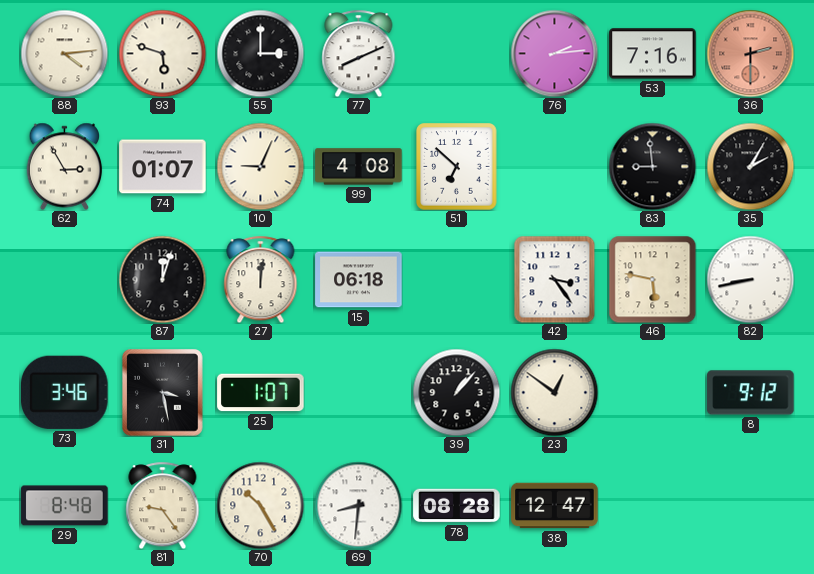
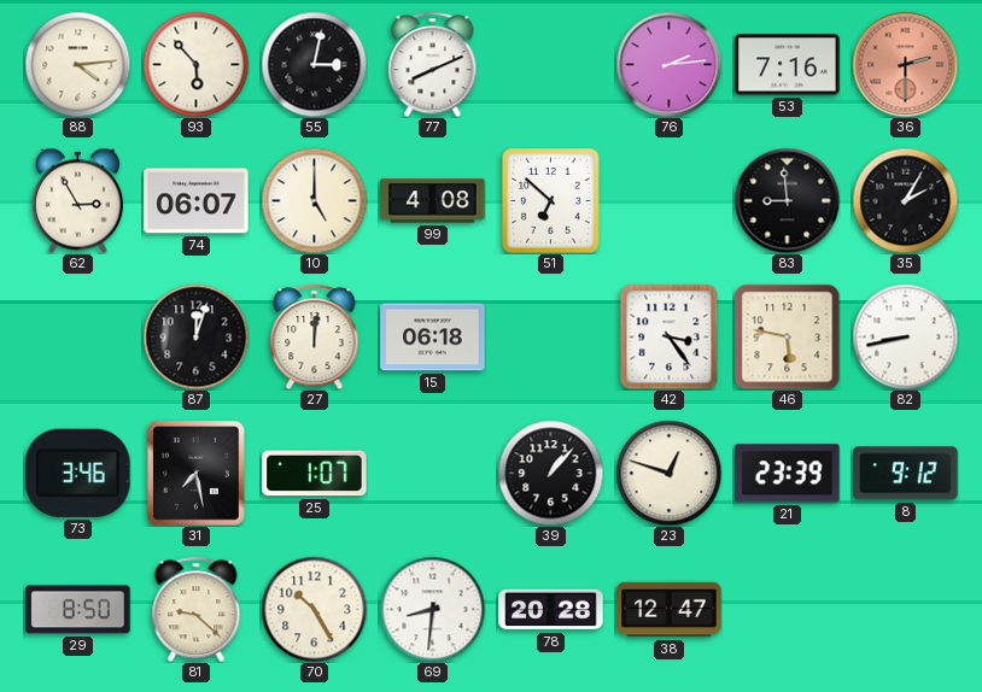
93: 5:48 -> 5:53 (195, 64)
55: 3:00 -> 3:02 (314, 64)
74: 01:07 -> 06:07 (197, 201)
10: 9:04 -> 5:00 (314, 200)
31: 3:28 -> 7:28 (197, 474)
23: 12:51 -> 12:48 (668, 473)
21: none -> 23:39 (788, 474)
29: 8:48 -> 8:50 (78, 610)
81: 9:24 -> 9:22 (197, 609)
78: 08:28 -> 20:28 (551, 610)
